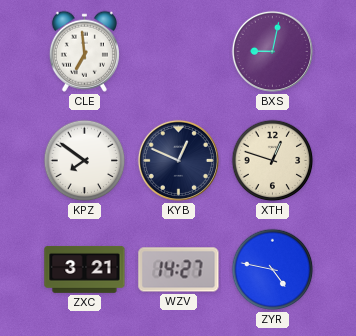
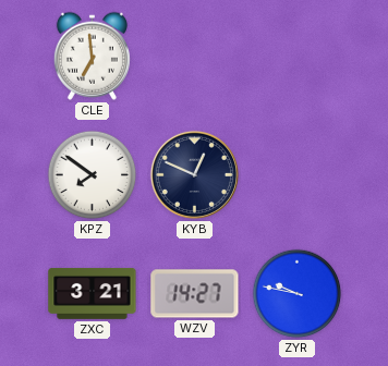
BXS: 9:02 -> none (272, 51)
XTH: 12:48 -> none (273, 161)
ZYR: 4:47 -> 9:47 (298, 294)
